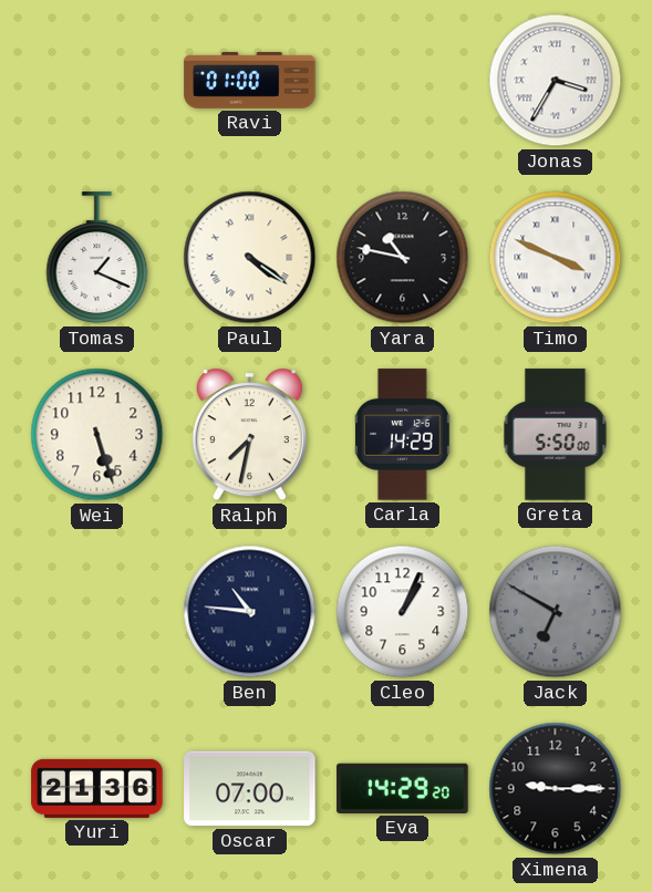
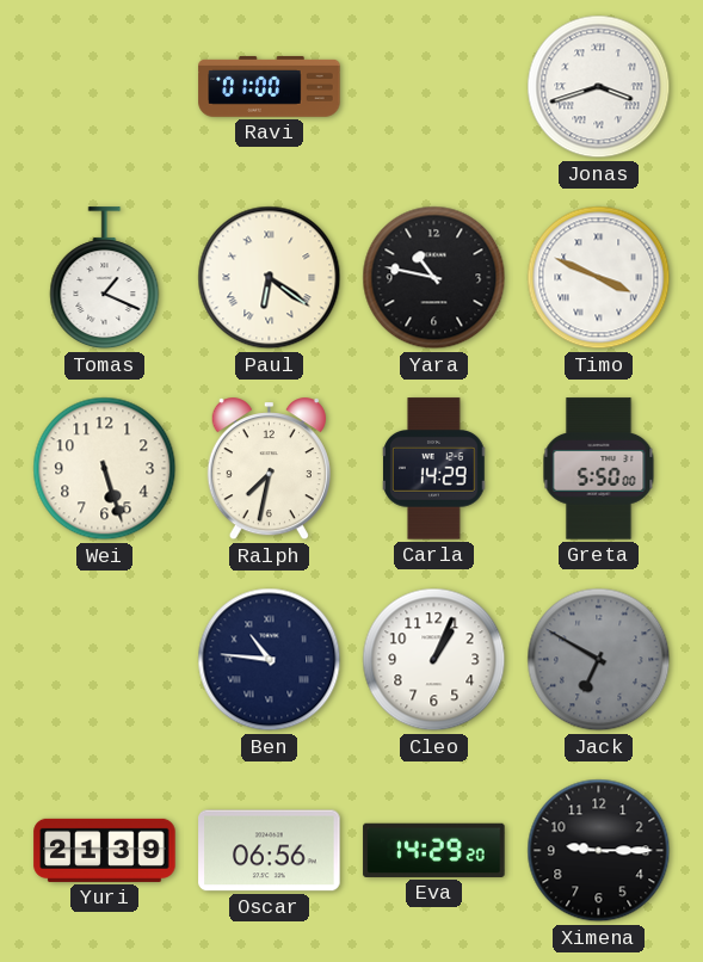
Jonas: 3:35 -> 3:42 (599, 87)
Paul: 4:21 -> 6:21 (270, 278)
Yuri: 21:36 -> 21:39 (105, 850)
Oscar: 07:00 -> 06:56 (270, 851)
